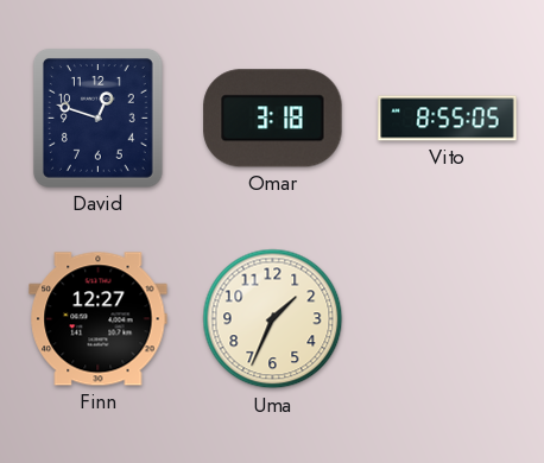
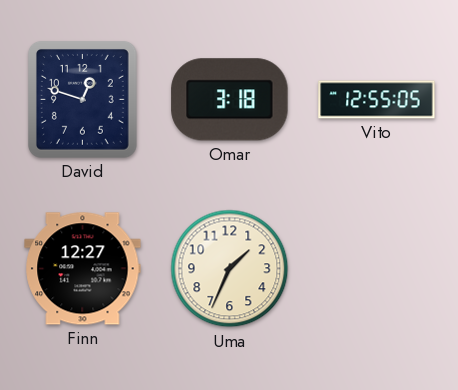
Vito: 8:55 -> 12:55 (377, 100)
